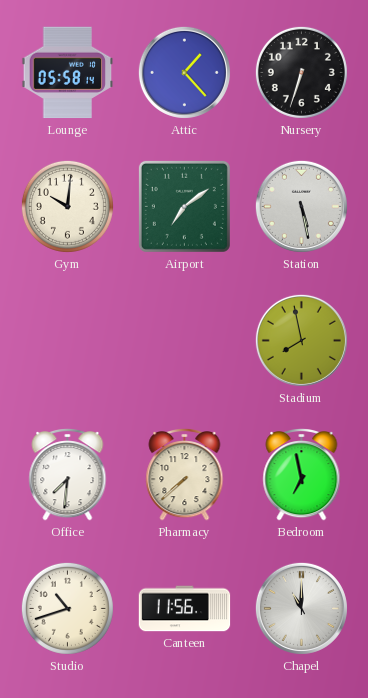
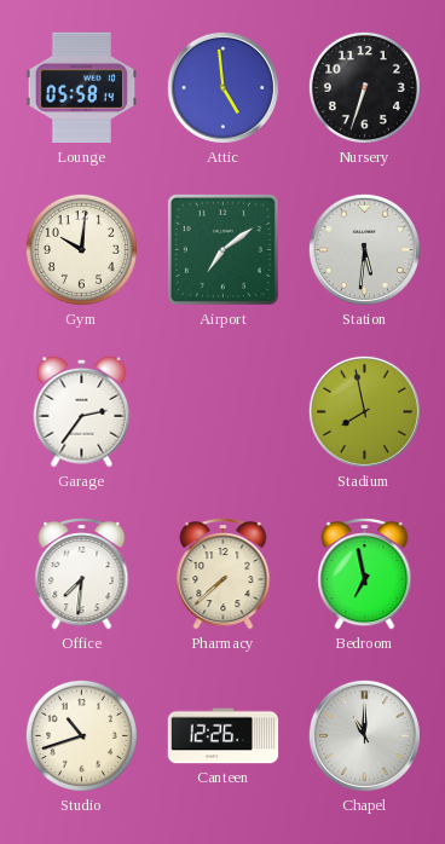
Attic: 1:23 -> 4:59 (223, 87)
Station: 5:28 -> 5:31 (364, 249)
Garage: none -> 2:36 (82, 411)
Canteen: 11:56 -> 12:26 (224, 736)
